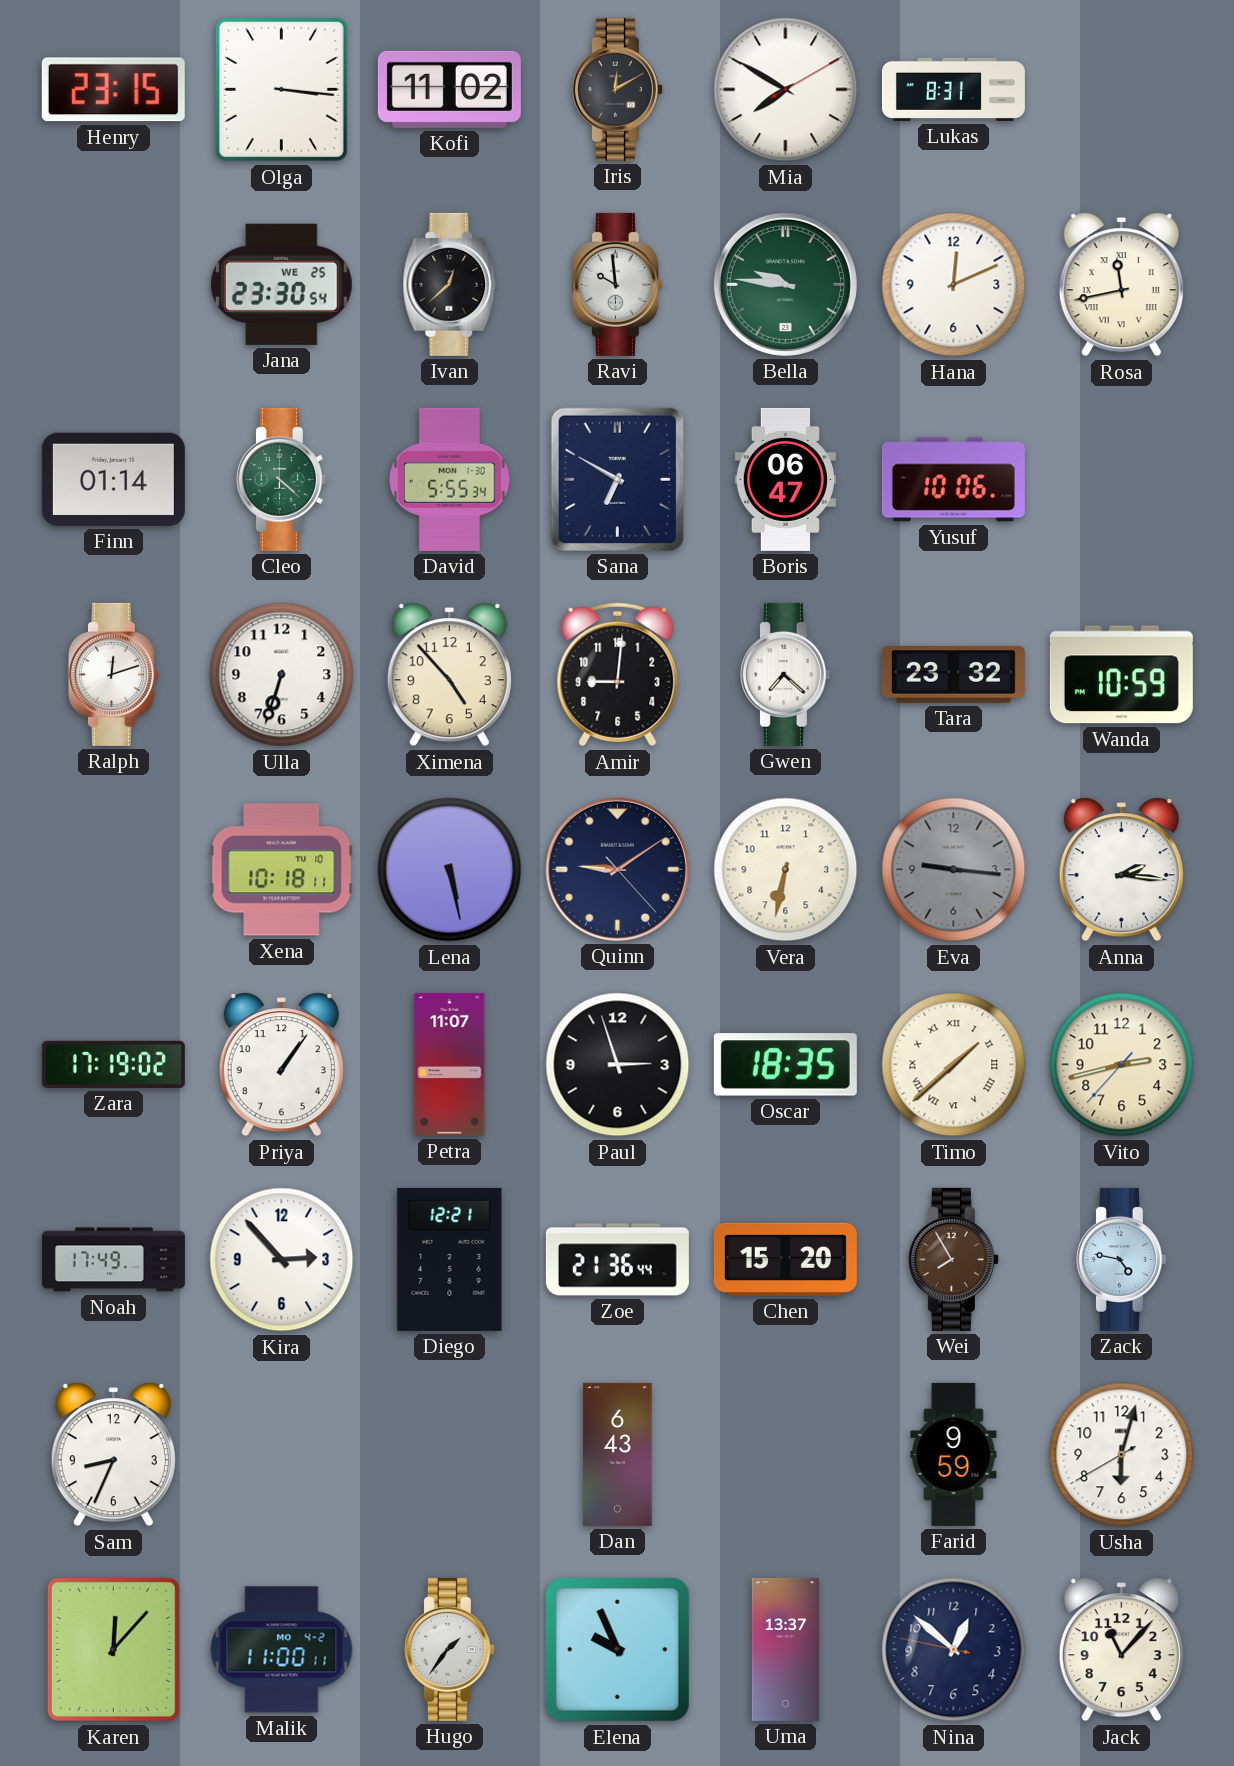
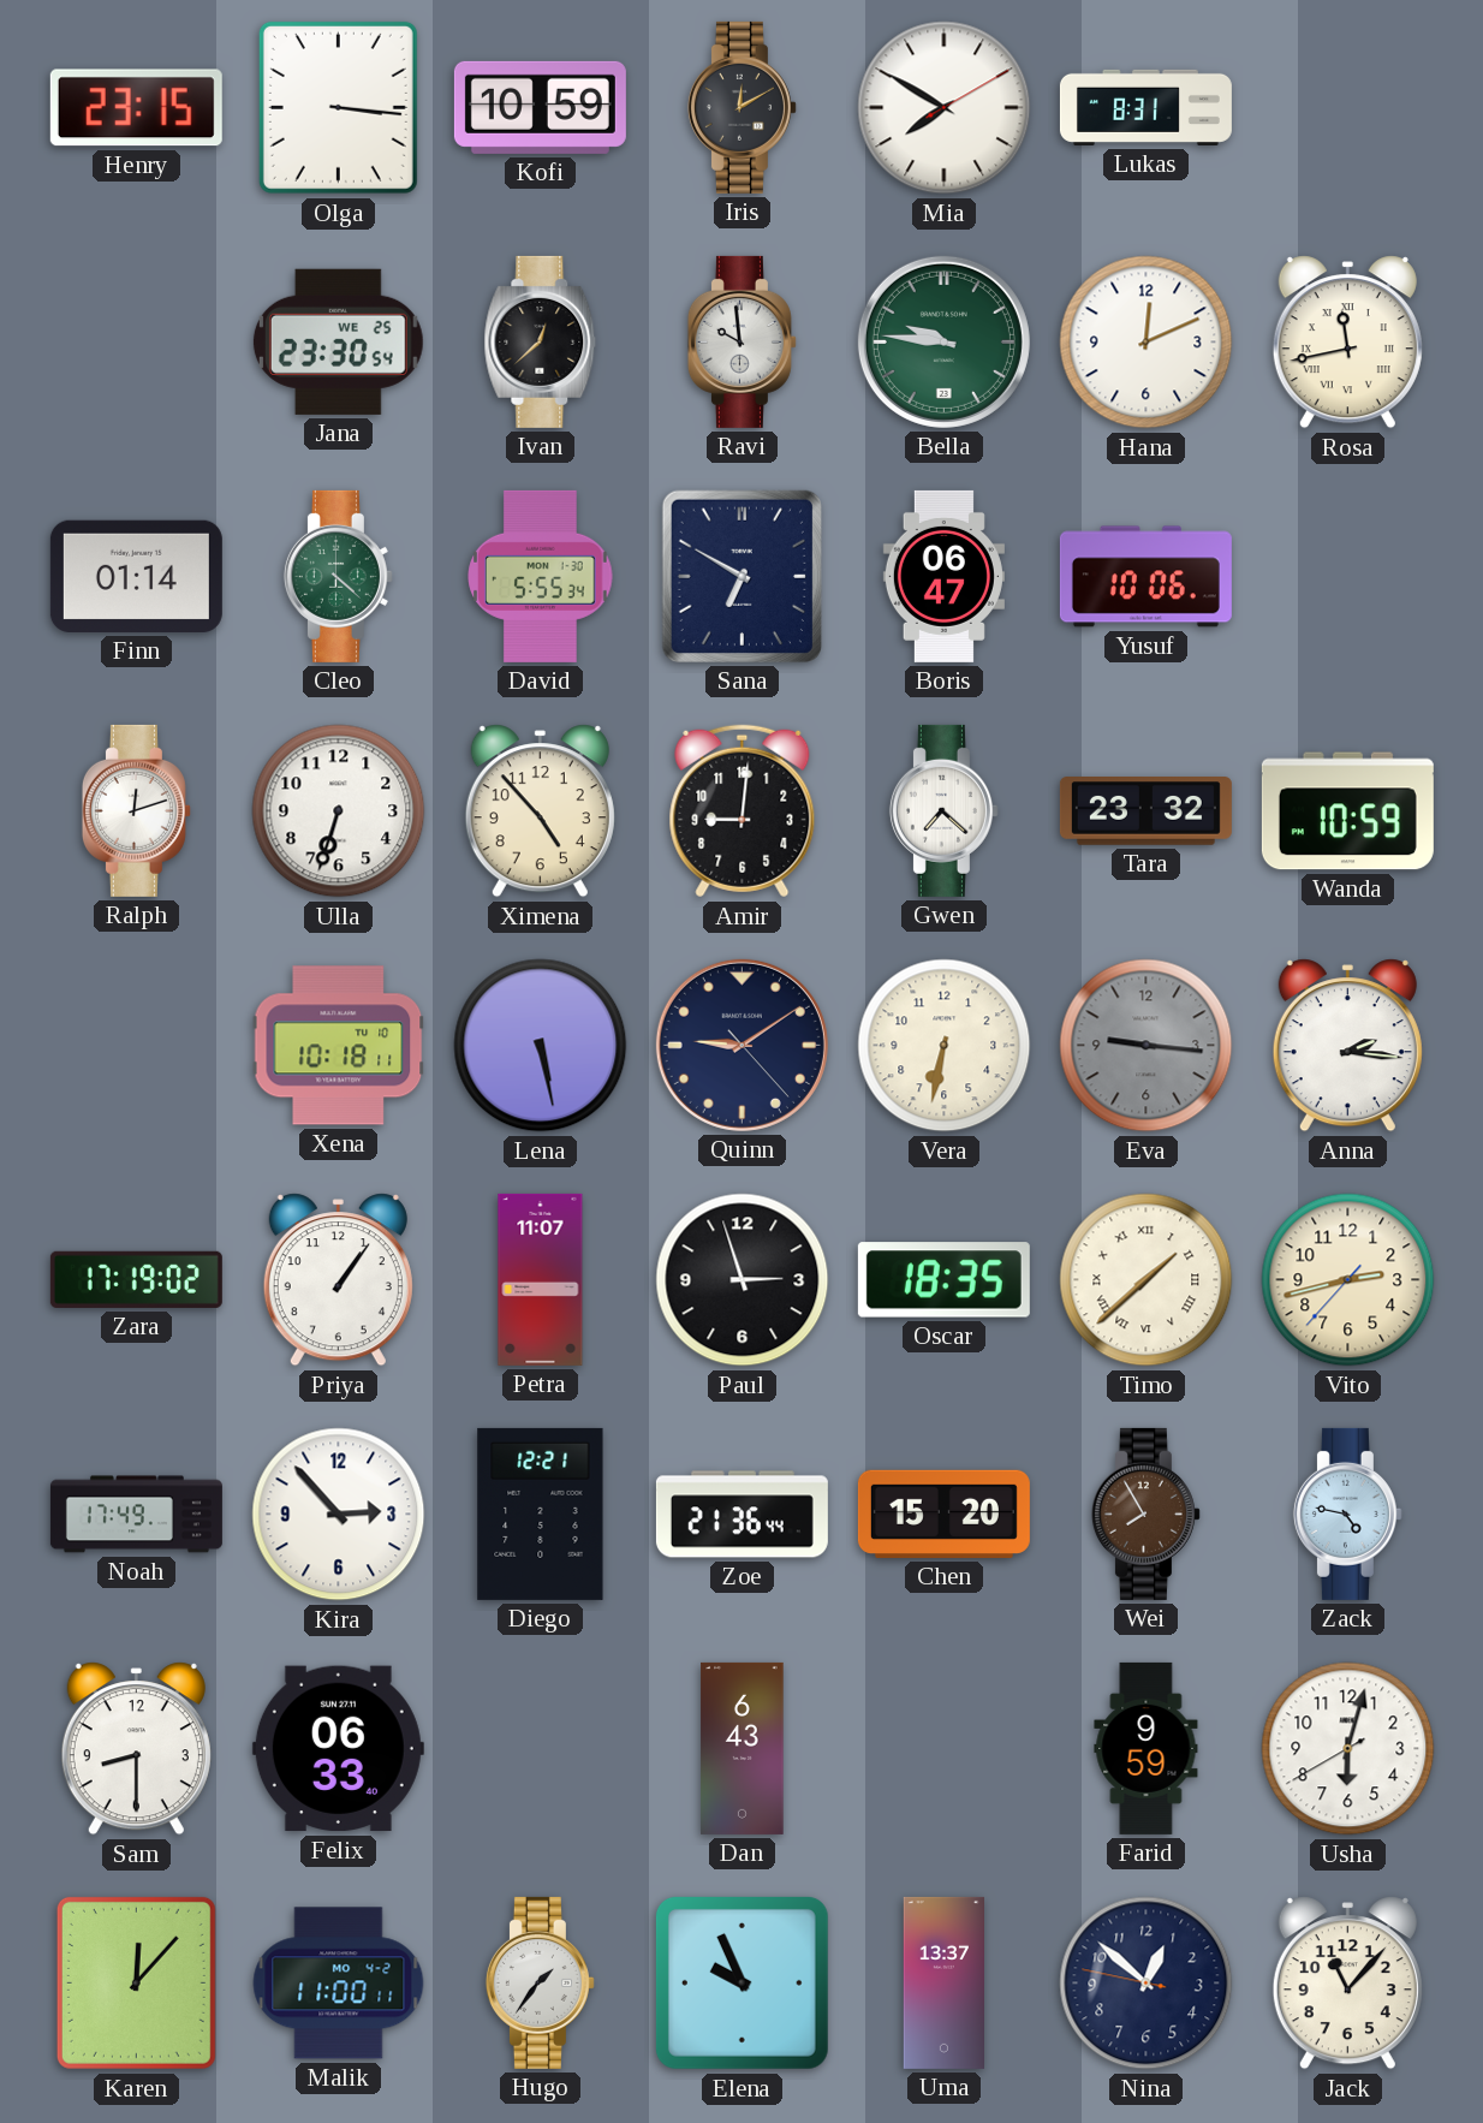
Kofi: 11:02 -> 10:59 (540, 107)
Sam: 8:34 -> 8:30 (136, 1749)
Felix: none -> 06:33 (338, 1749)
